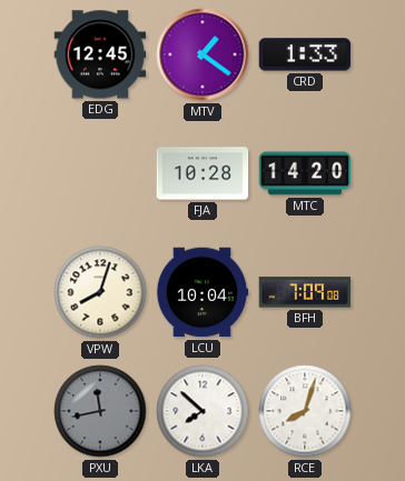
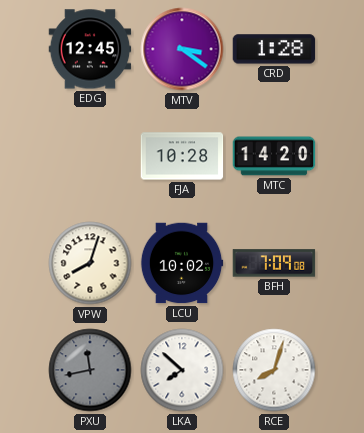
MTV: 1:21 -> 3:21 (182, 49)
CRD: 1:33 -> 1:28 (274, 49)
LCU: 10:04 -> 10:02 (182, 263)
